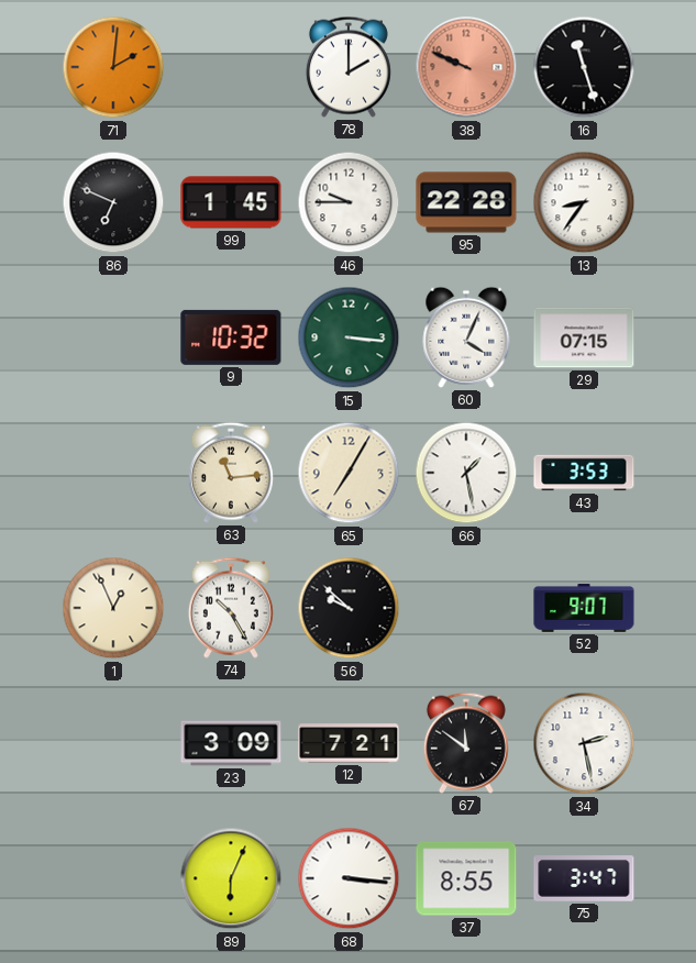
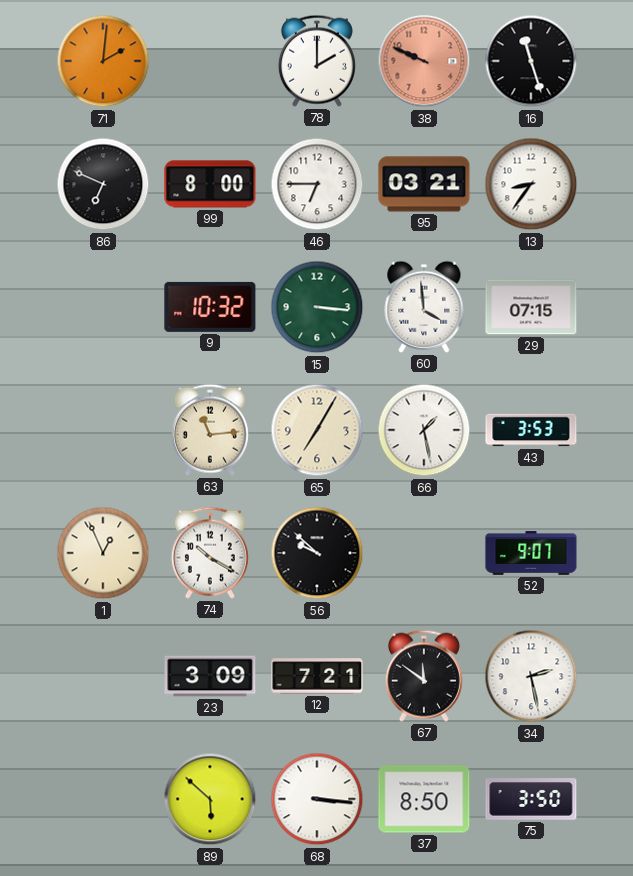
99: 1:45 -> 8:00 (210, 184)
46: 9:45 -> 6:45 (317, 184)
95: 22:28 -> 03:21 (424, 184)
60: 4:04 -> 3:59 (424, 307)
74: 10:25 -> 10:20 (210, 553)
89: 6:04 -> 5:52 (210, 799)
37: 8:55 -> 8:50 (424, 799)
75: 3:47 -> 3:50 (531, 799)
